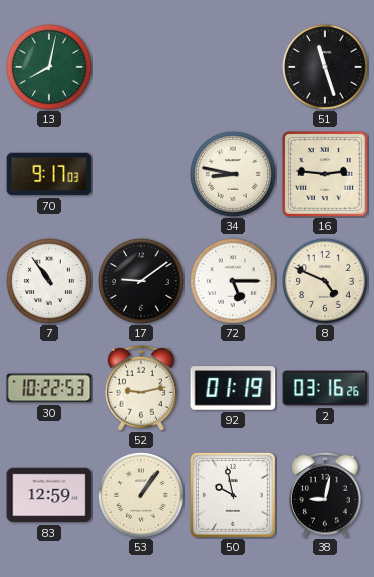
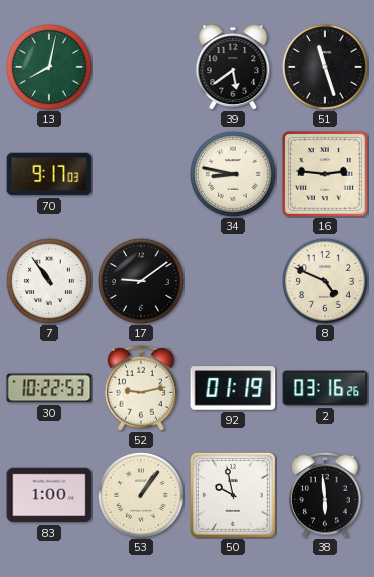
39: none -> 5:39 (233, 67)
72: 5:15 -> none (233, 281)
83: 12:59 -> 1:00 (49, 495)
38: 9:02 -> 5:59 (325, 495)
